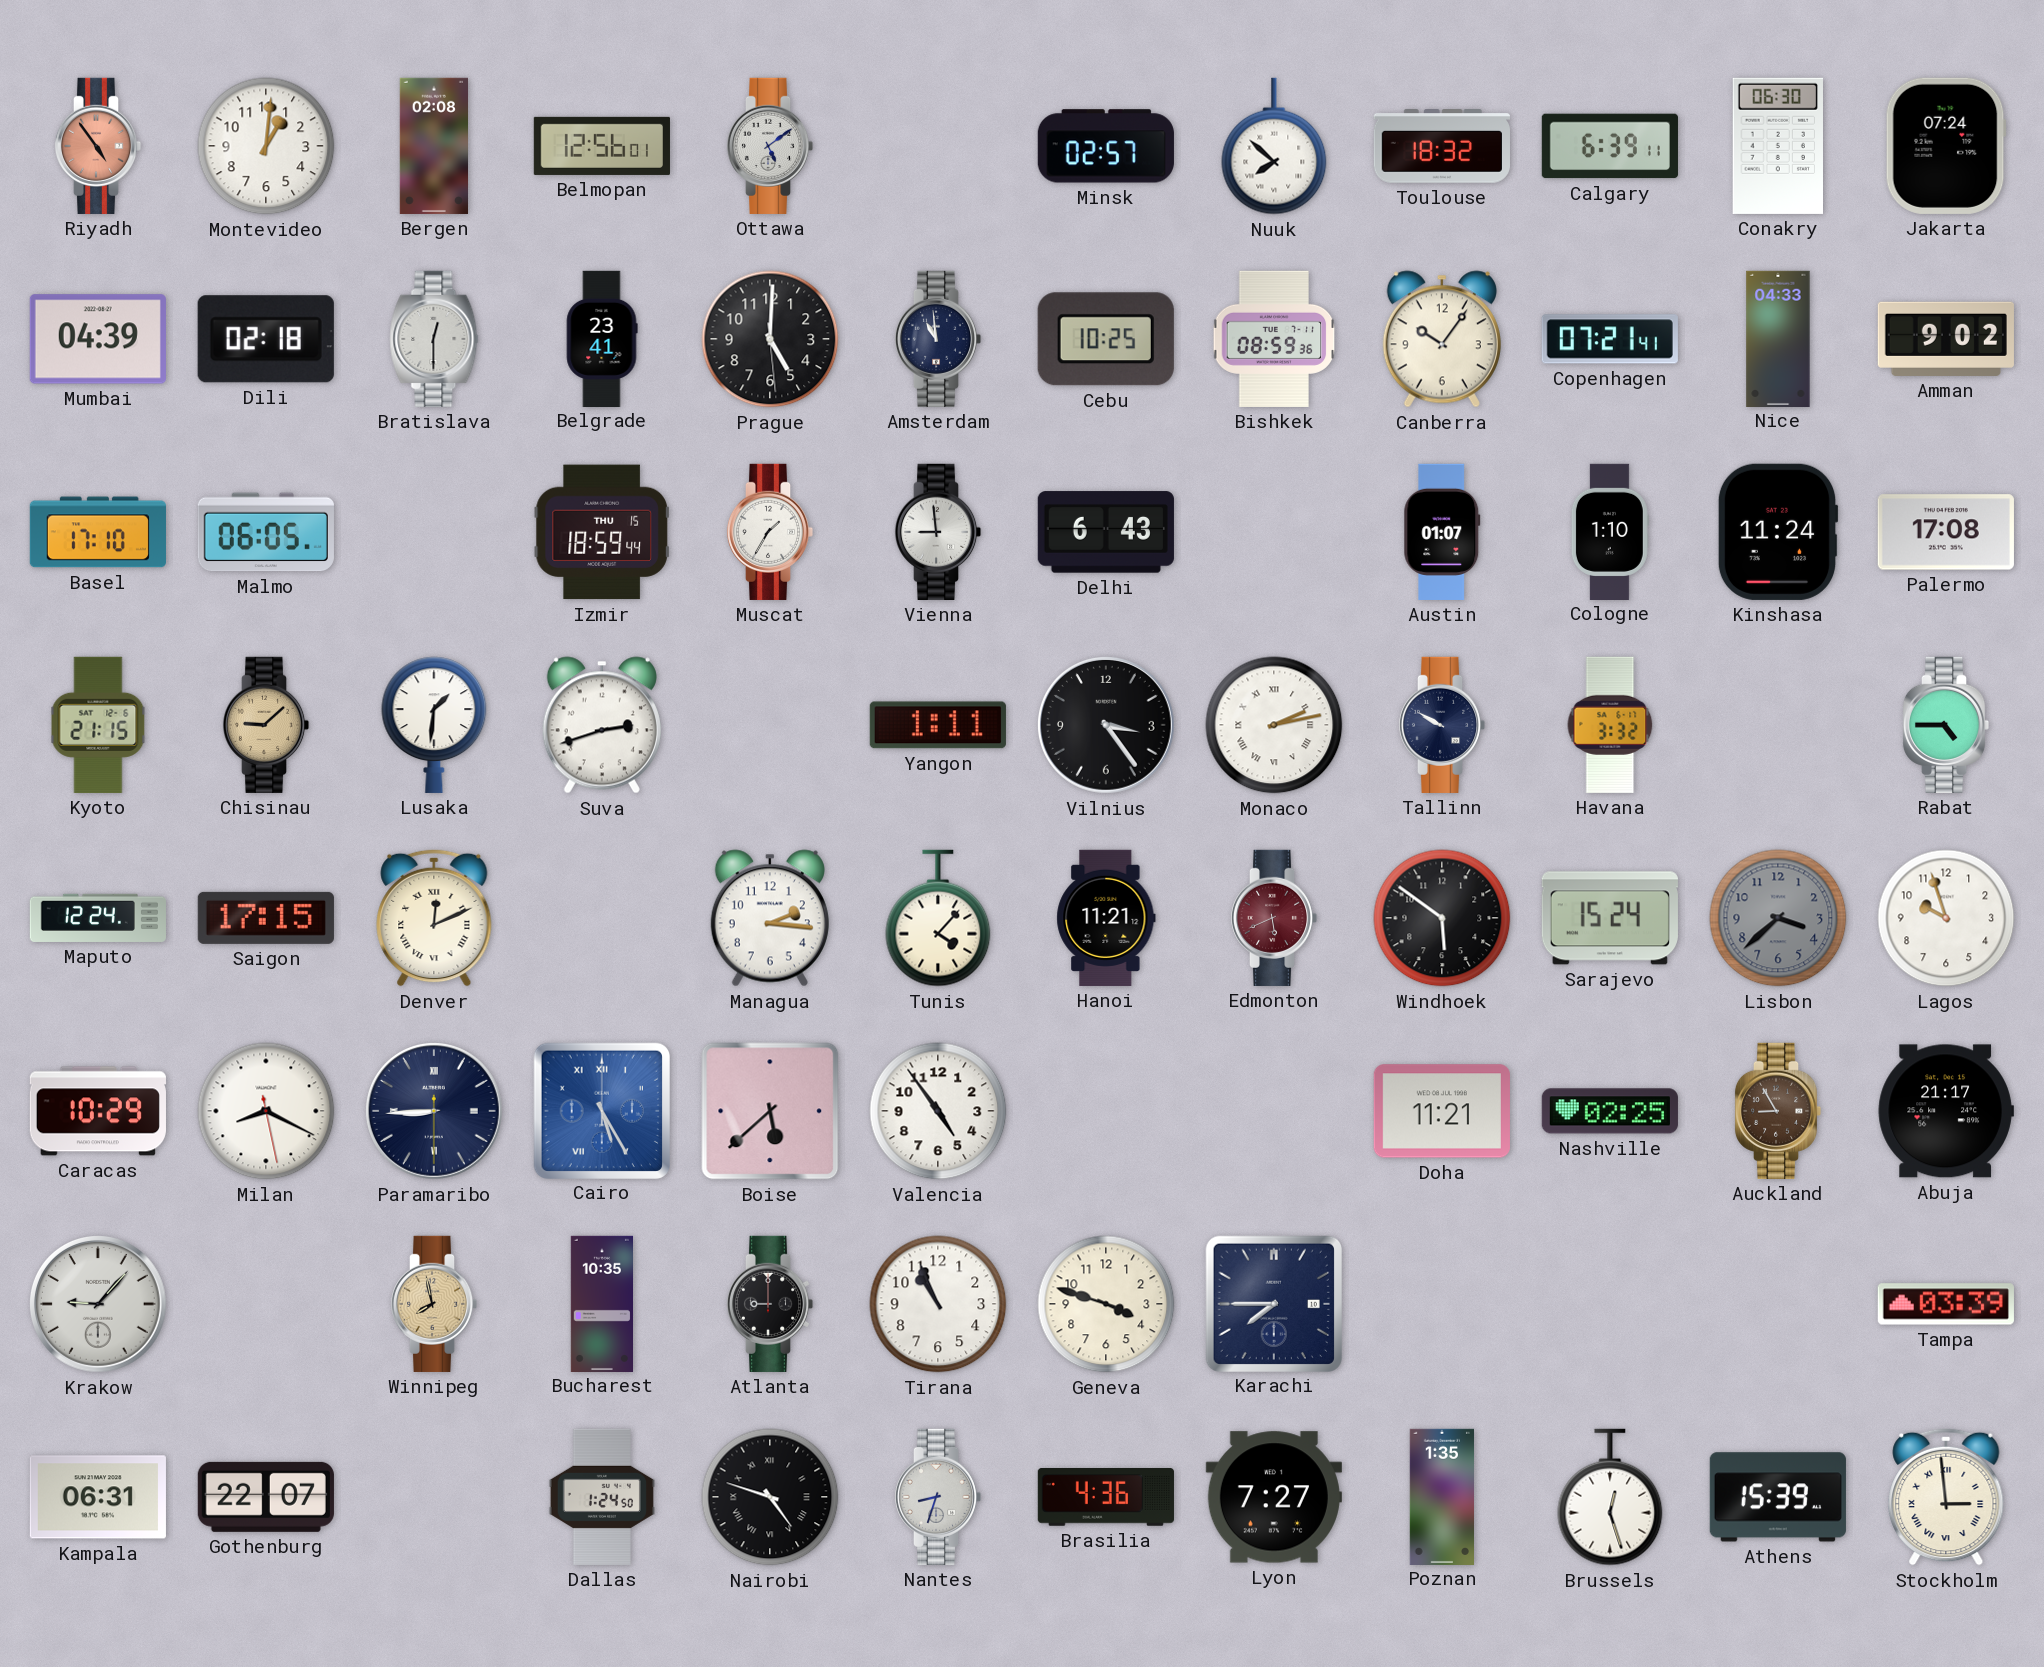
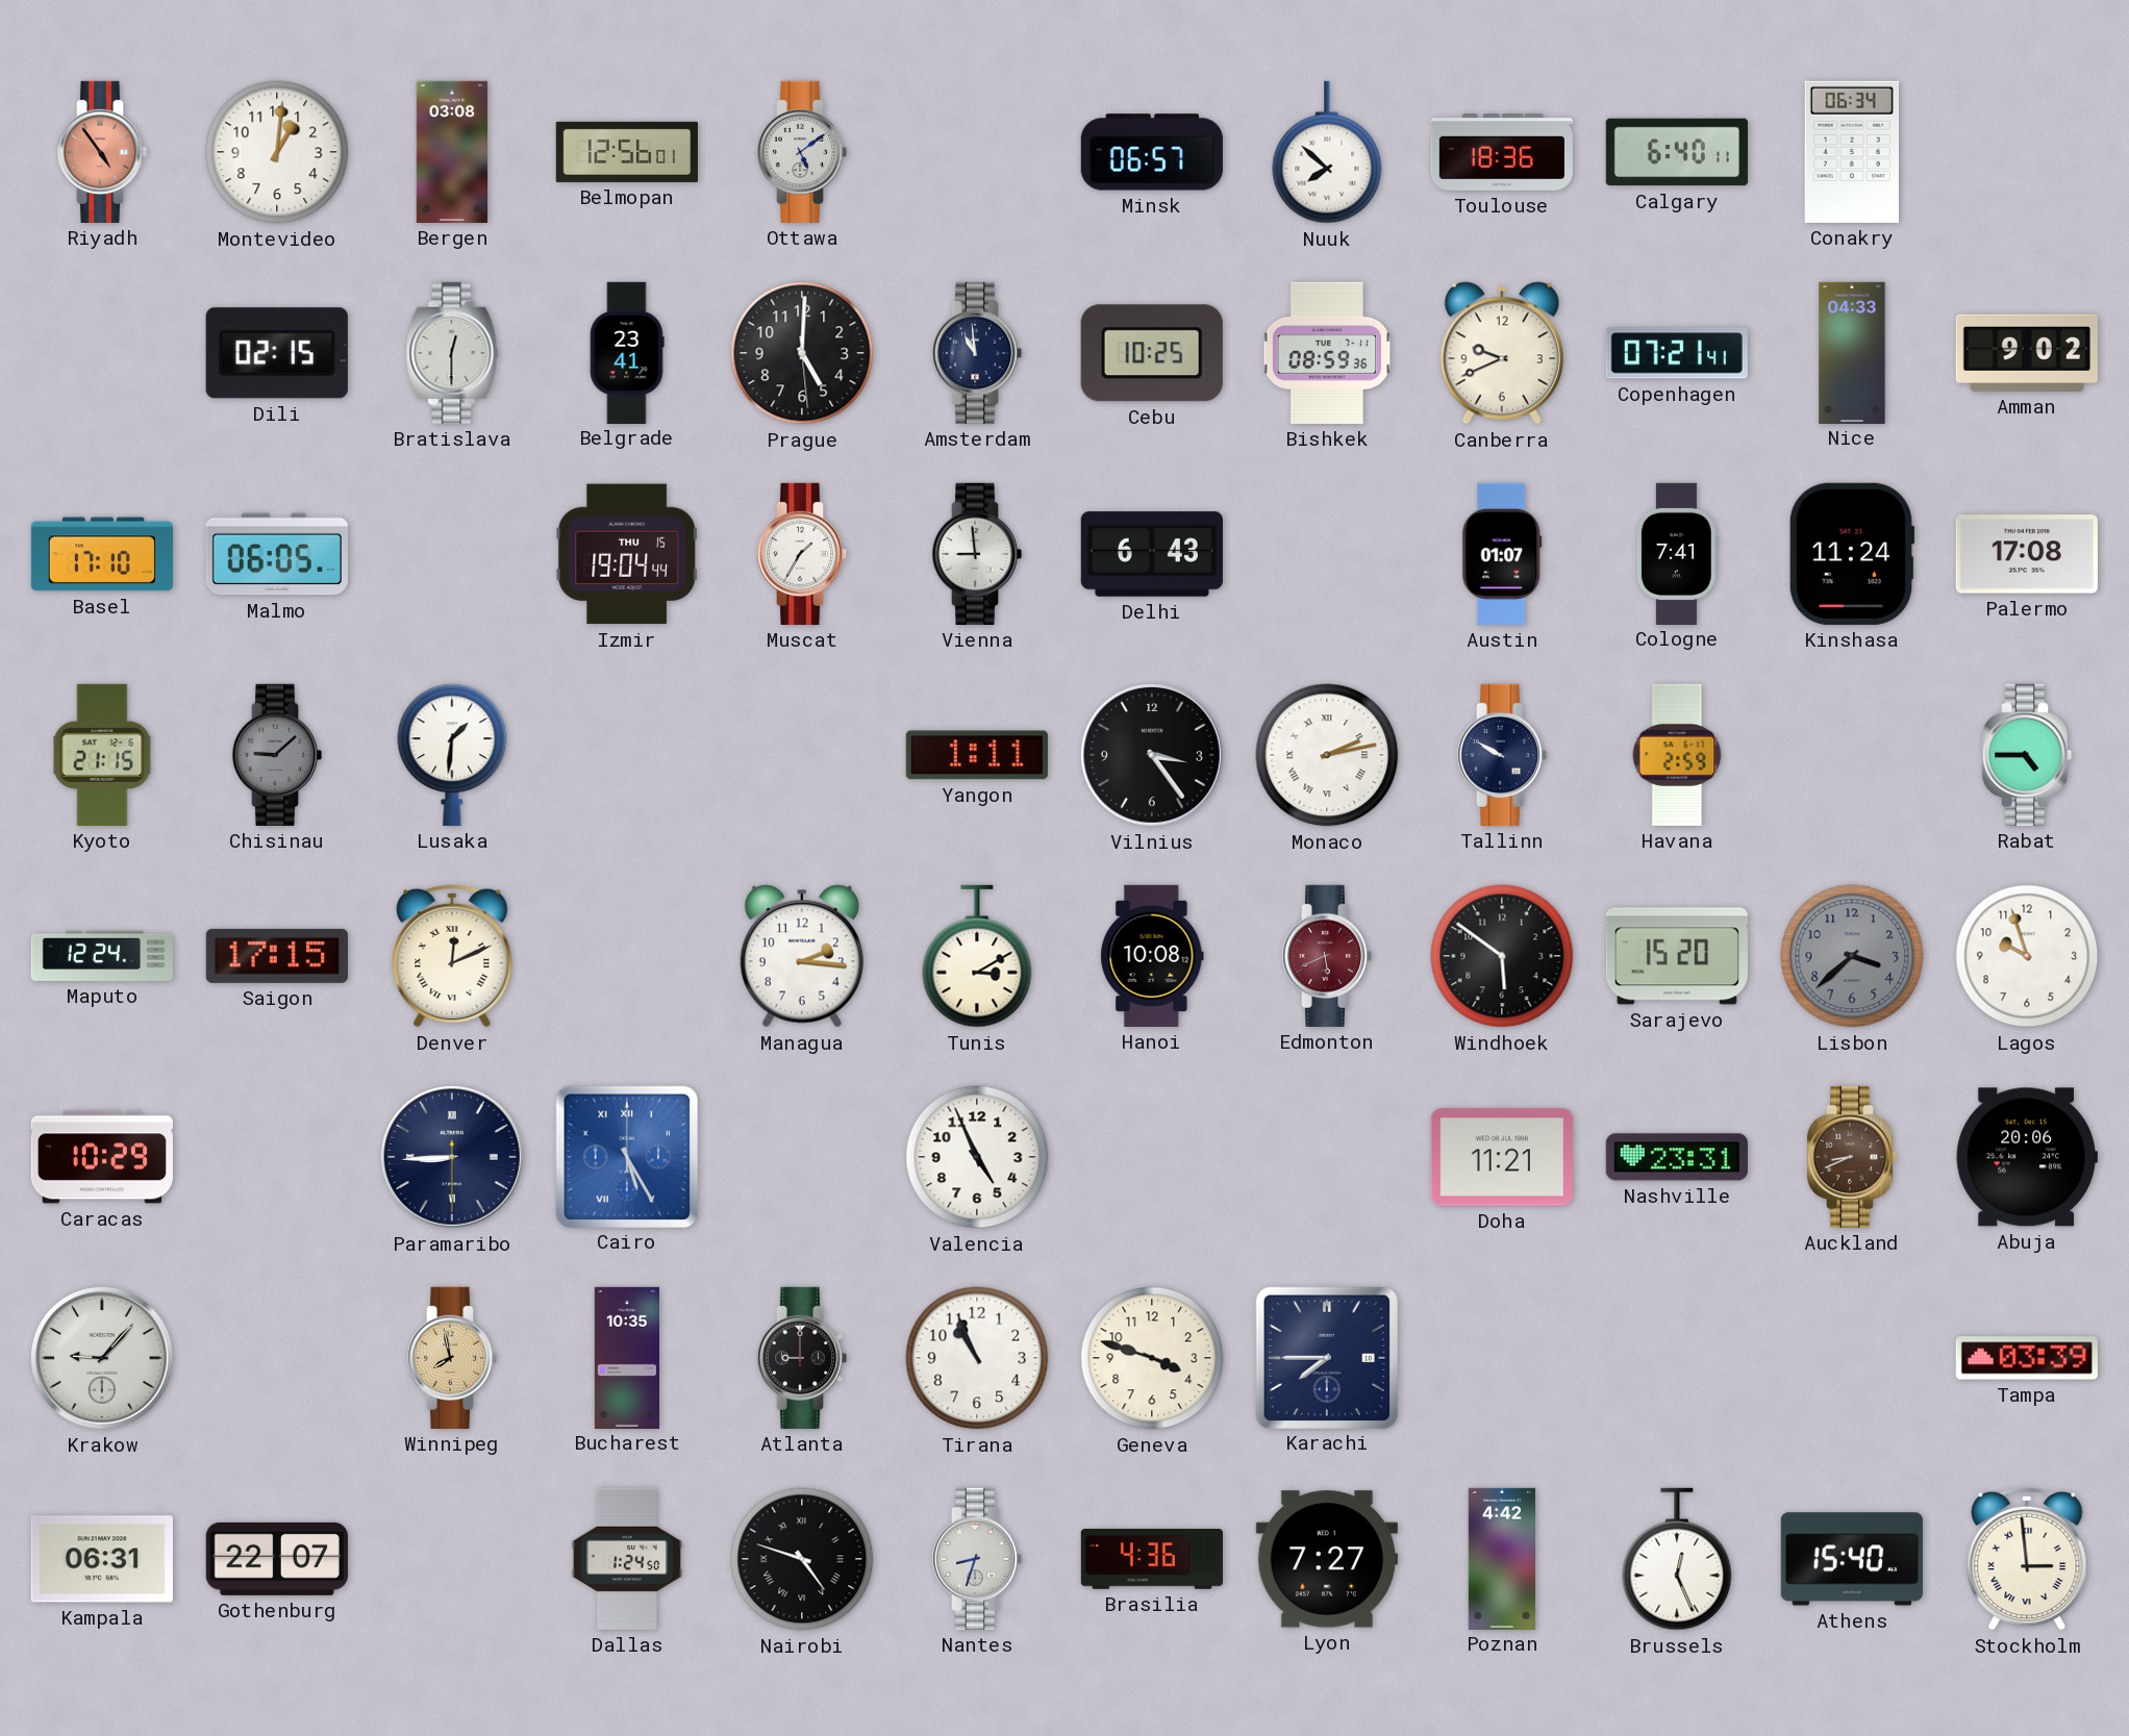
Bergen: 02:08 -> 03:08 (451, 152)
Minsk: 02:57 -> 06:57 (1152, 152)
Toulouse: 18:32 -> 18:36 (1502, 153)
Calgary: 6:39 -> 6:40 (1677, 152)
Conakry: 06:30 -> 06:34 (1851, 152)
Jakarta: 07:24 -> none (1946, 146)
Mumbai: 04:39 -> none (98, 339)
Dili: 02:18 -> 02:15 (277, 353)
Canberra: 10:06 -> 9:41 (1502, 353)
Izmir: 18:59 -> 19:04 (627, 554)
Cologne: 1:10 -> 7:41 (1677, 553)
Chisinau dial: champagne -> grey (277, 755)
Suva: 2:42 -> none (602, 725)
Havana: 3:32 -> 2:59 (1677, 755)
Tunis: 4:07 -> 3:10 (977, 956)
Hanoi: 11:21 -> 10:08 (1152, 956)
Sarajevo: 15:24 -> 15:20 (1677, 956)
Milan: 8:19 -> none (266, 1111)
Boise: 5:38 -> none (770, 1111)
Valencia: 4:54 -> 4:56 (977, 1157)
Nashville: 02:25 -> 23:31 (1677, 1157)
Auckland: 8:55 -> 8:41 (1852, 1157)
Abuja: 21:17 -> 20:06 (2027, 1157)
Poznan: 1:35 -> 4:42 (1502, 1558)
Brussels: 12:27 -> 12:26 (1677, 1559)
Athens: 15:39 -> 15:40 (1852, 1559)
